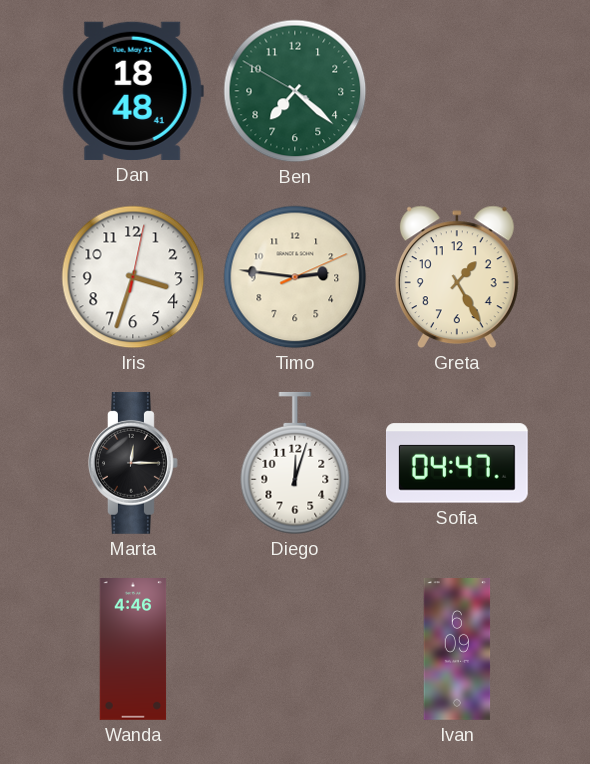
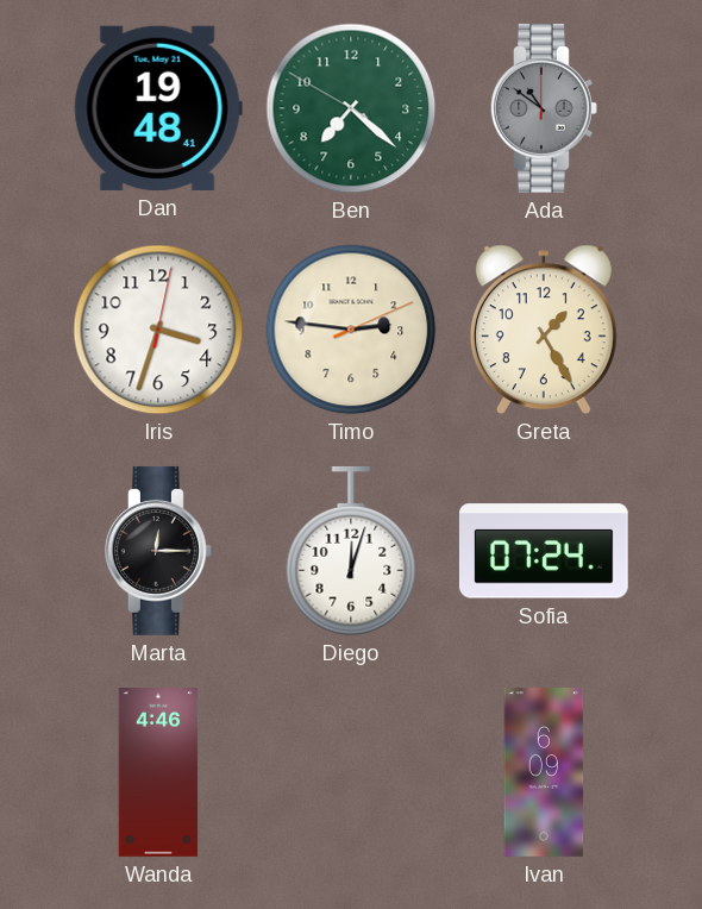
Dan: 18:48 -> 19:48 (158, 108)
Ada: none -> 10:51 (545, 108)
Sofia: 04:47 -> 07:24 (544, 551)
